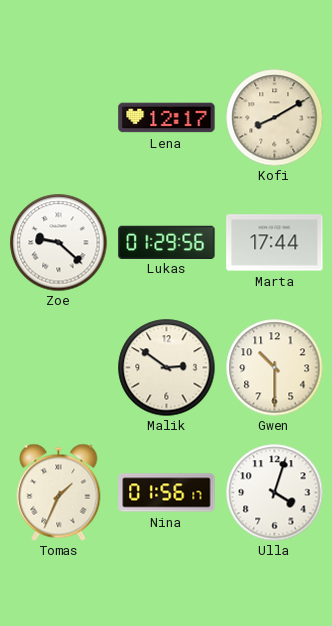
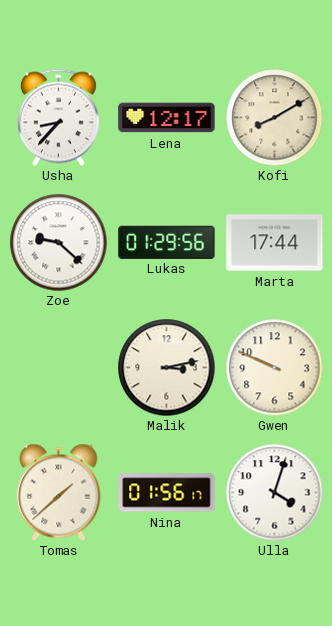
Usha: none -> 8:37 (58, 117)
Malik: 2:51 -> 3:13 (166, 367)
Gwen: 10:30 -> 9:49 (274, 367)
Tomas: 1:34 -> 1:38 (59, 492)
